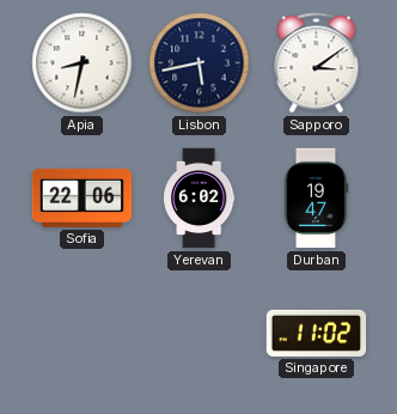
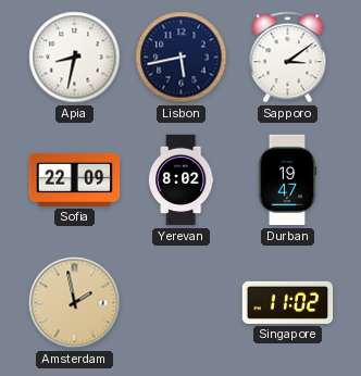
Sofia: 22:06 -> 22:09 (75, 179)
Yerevan: 6:02 -> 8:02 (182, 180)
Amsterdam: none -> 1:58 (75, 303)
